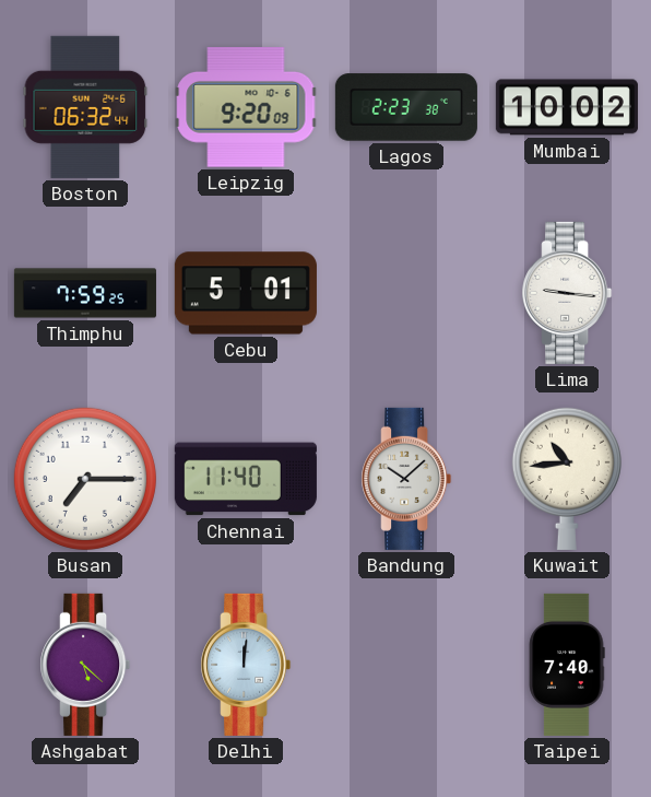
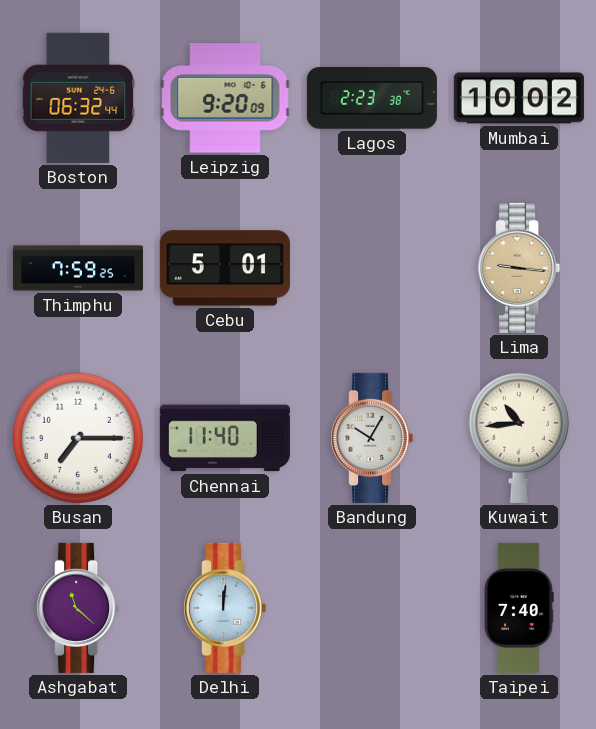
Lima dial: white -> champagne (519, 268)
Bandung: 10:08 -> 10:05 (372, 438)
Ashgabat: 5:22 -> 11:22 (78, 608)
